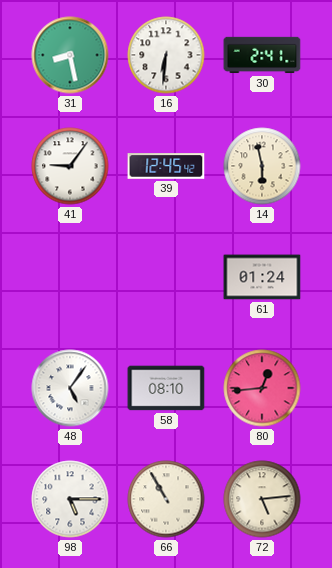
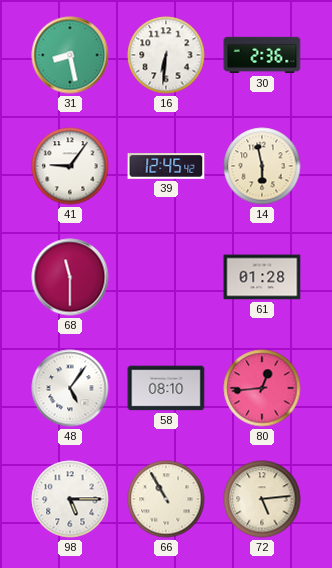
30: 2:41 -> 2:36 (262, 55)
68: none -> 11:30 (70, 277)
61: 01:24 -> 01:28 (262, 277)
